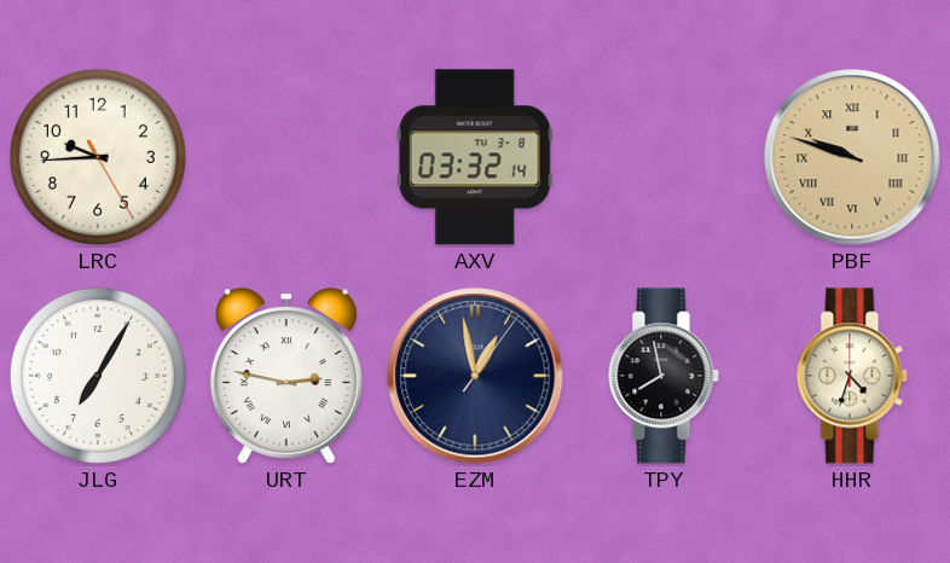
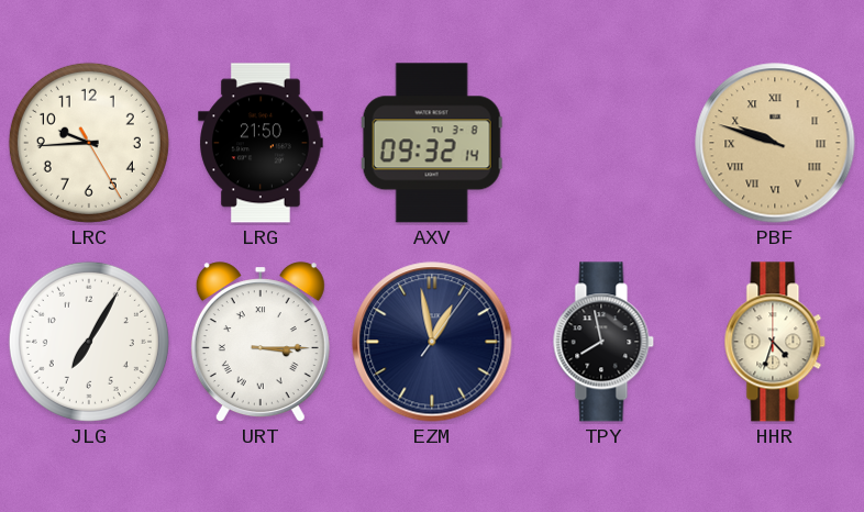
LRG: none -> 21:50 (261, 143)
AXV: 03:32 -> 09:32 (432, 143)
URT: 2:47 -> 3:15 (261, 343)
